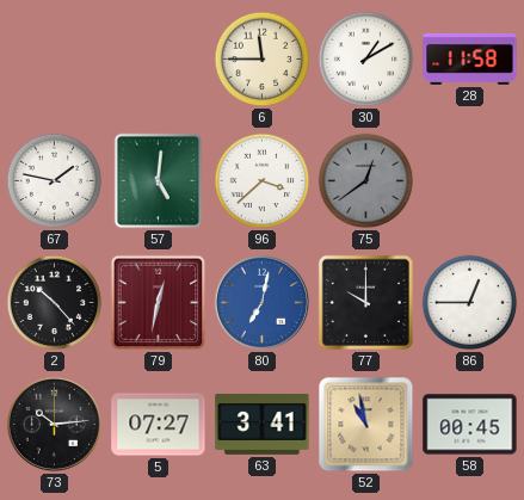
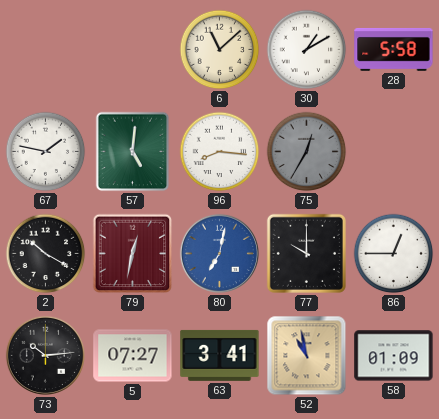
6: 11:45 -> 11:08 (220, 50)
28: 11:58 -> 5:58 (394, 49)
96: 3:38 -> 8:16 (220, 152)
75: 12:39 -> 12:35 (307, 152)
2: 10:23 -> 10:20 (46, 254)
58: 00:45 -> 01:09 (394, 356)
